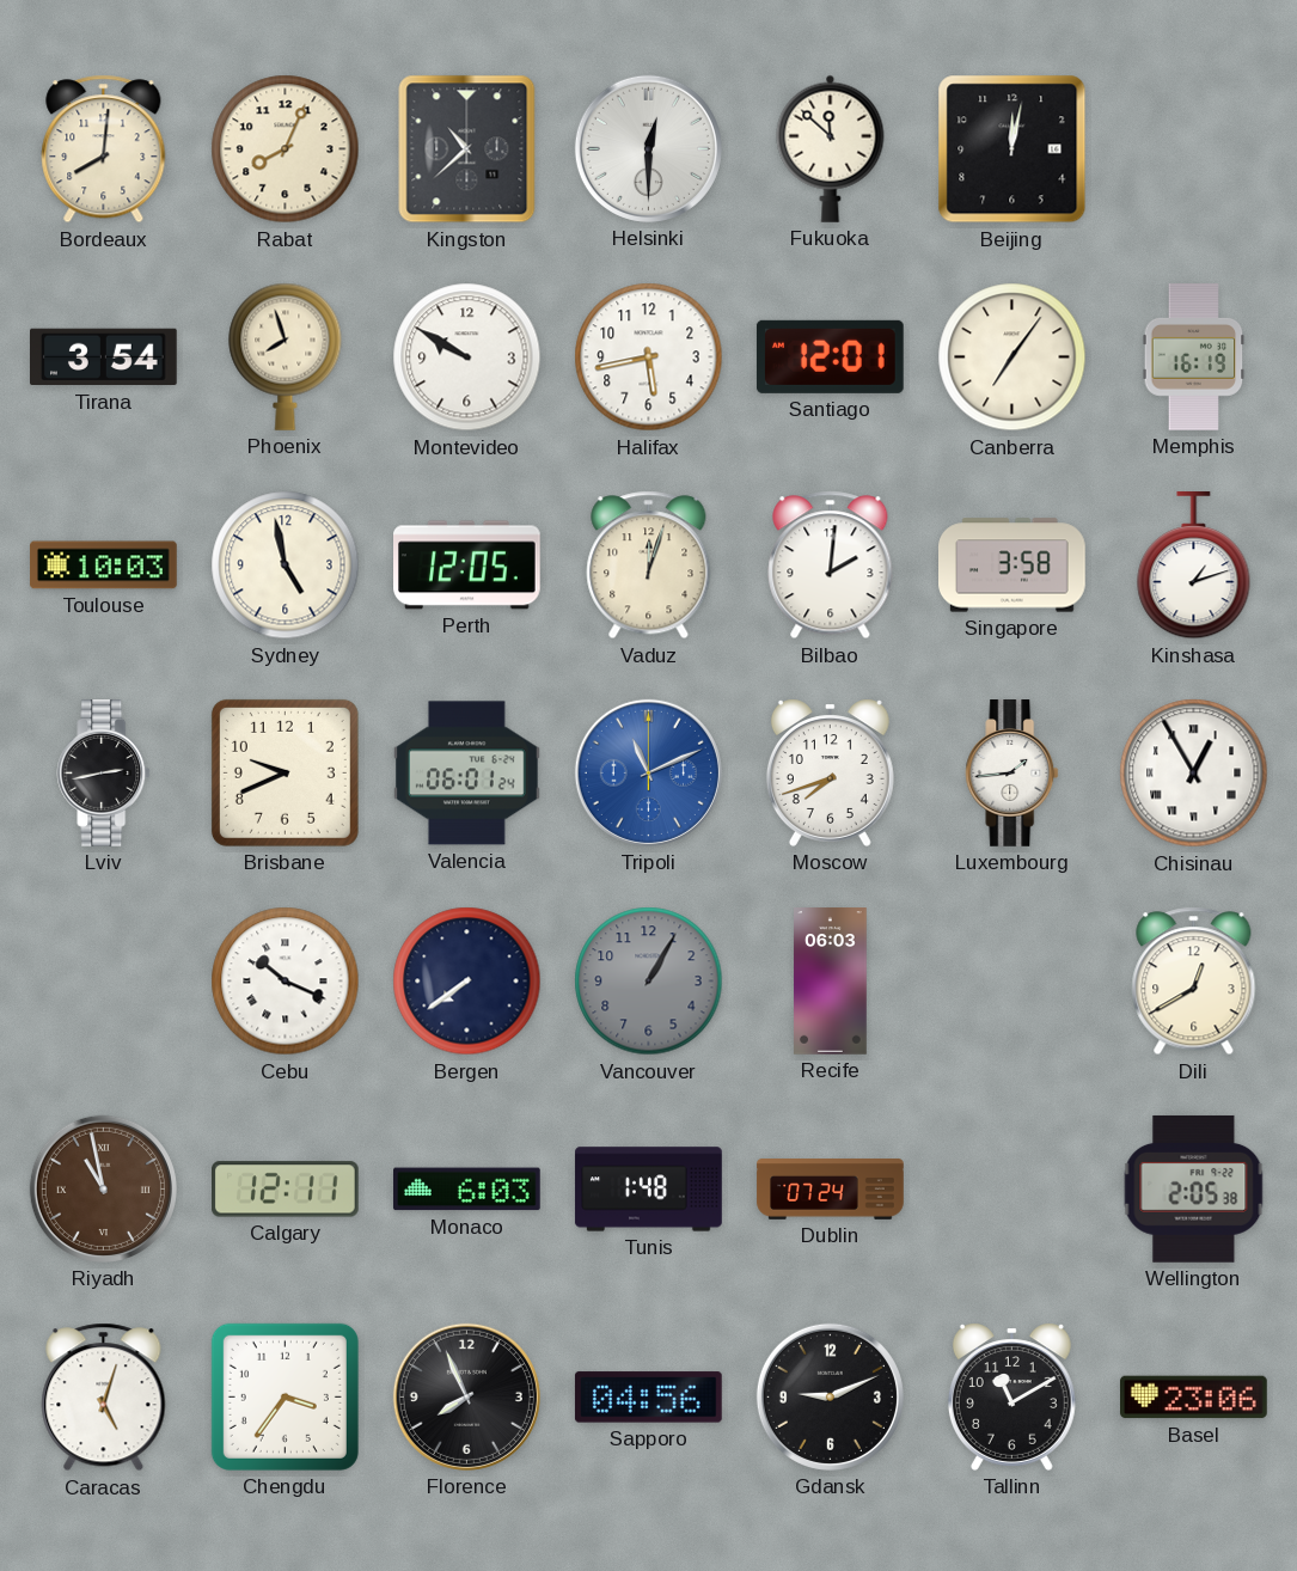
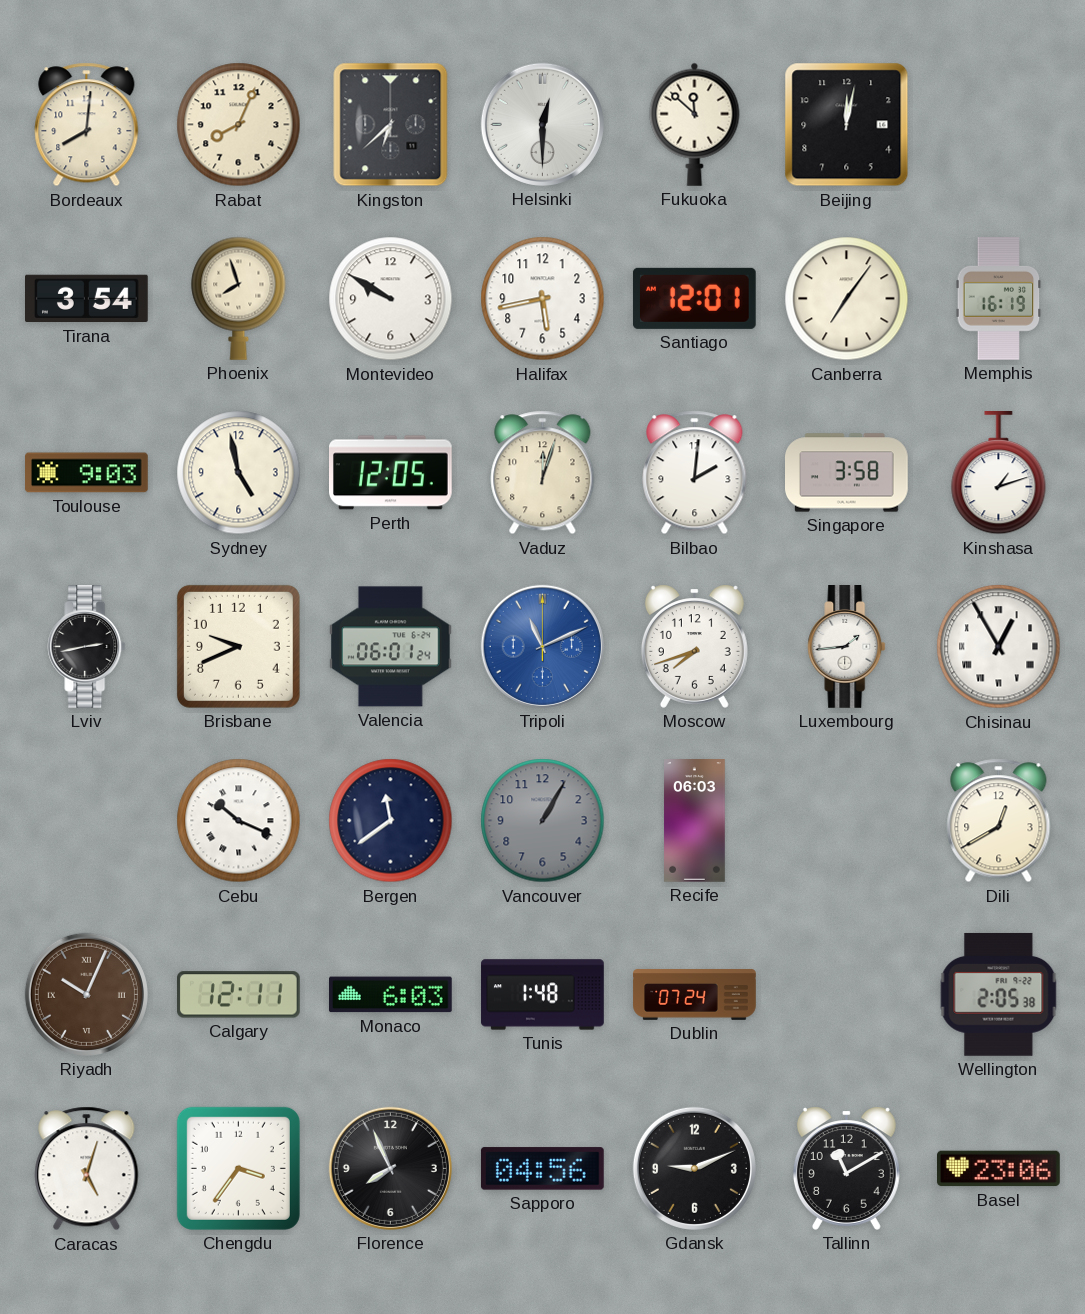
Kingston: 10:38 -> 6:38 (391, 125)
Toulouse: 10:03 -> 9:03 (87, 473)
Bergen: 7:39 -> 11:39 (391, 821)
Riyadh: 10:58 -> 10:04 (86, 994)
